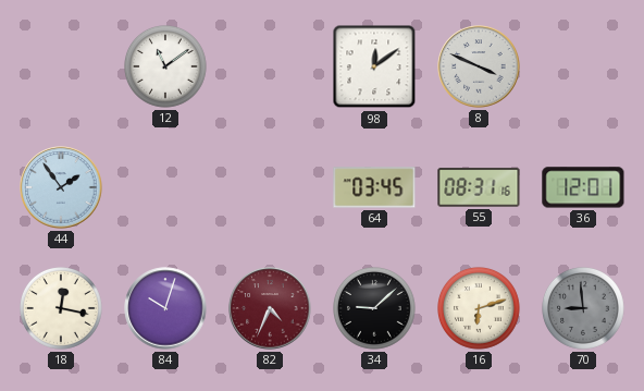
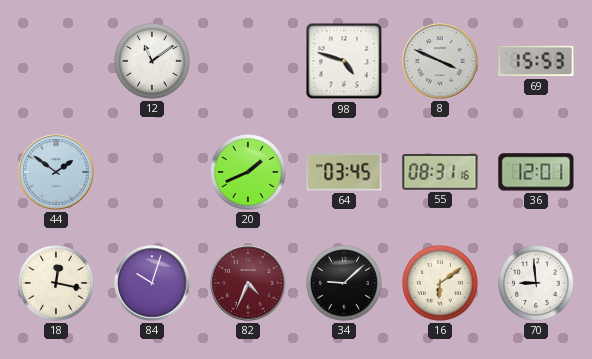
98: 12:09 -> 4:48 (344, 61)
69: none -> 15:53 (536, 61)
44: 1:54 -> 1:51 (56, 172)
20: none -> 1:41 (249, 173)
16: 6:12 -> 6:09 (441, 284)
70 dial: grey -> white (537, 284)
